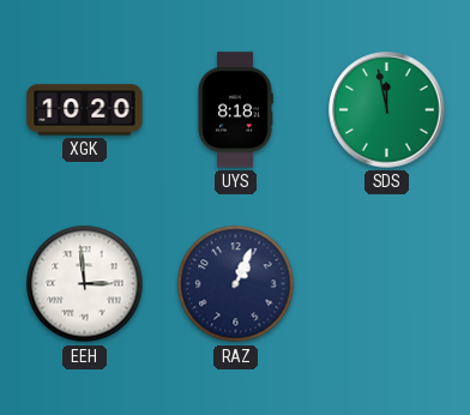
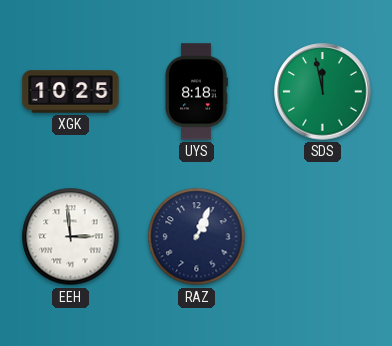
XGK: 10:20 -> 10:25 (71, 92)
